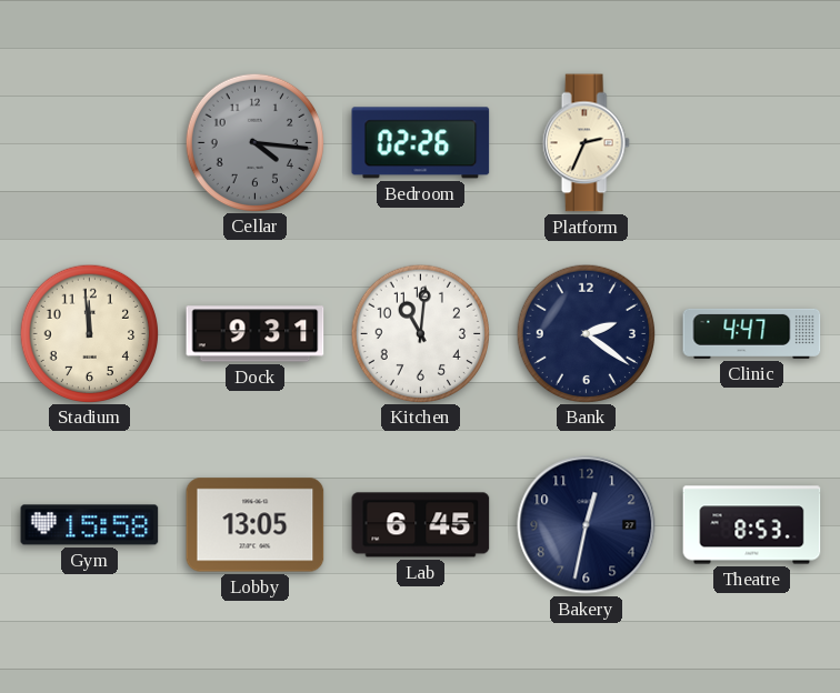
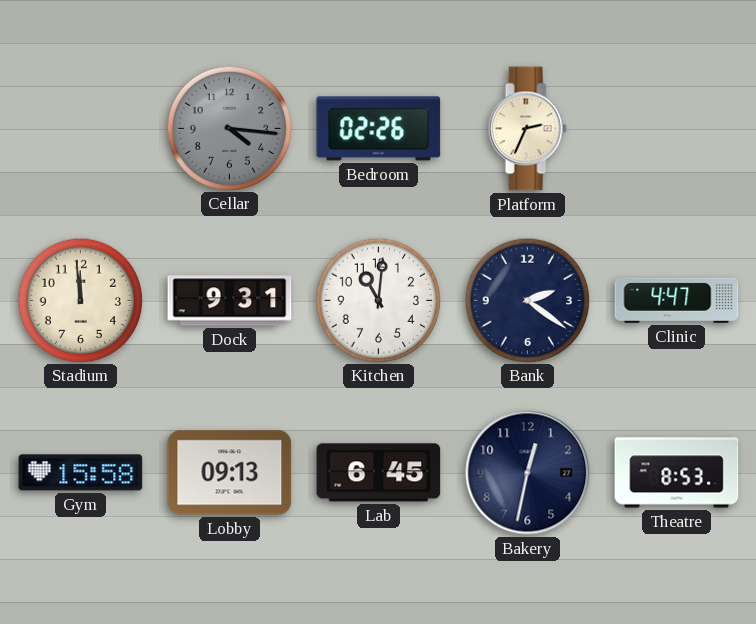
Lobby: 13:05 -> 09:13 (230, 473)
